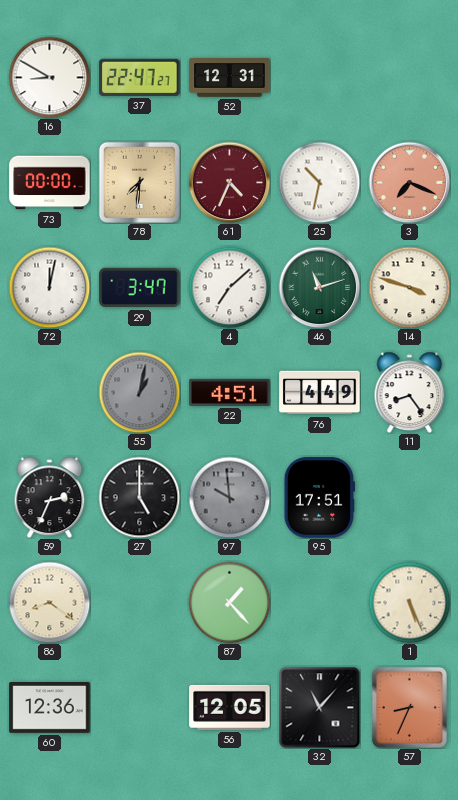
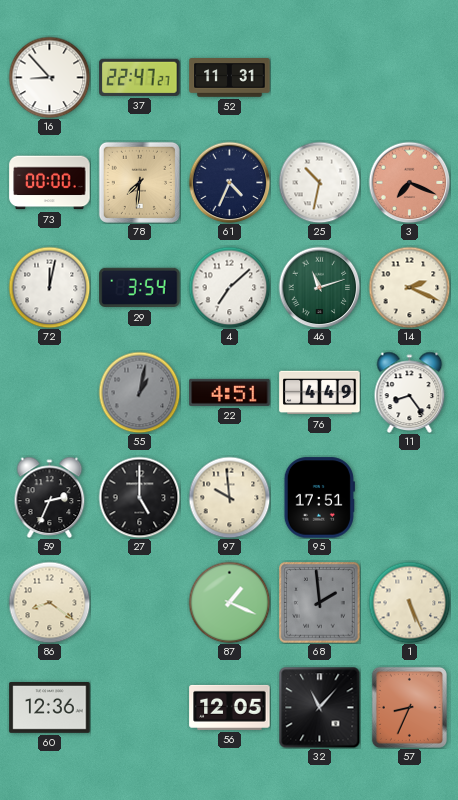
16: 8:50 -> 8:53 (49, 77)
52: 12:31 -> 11:31 (230, 78)
61 dial: burgundy -> navy (229, 182)
29: 3:47 -> 3:54 (140, 288)
14: 3:48 -> 2:19 (409, 287)
97 dial: grey -> cream (229, 497)
87: 1:23 -> 1:19 (229, 602)
68: none -> 1:59 (320, 603)
